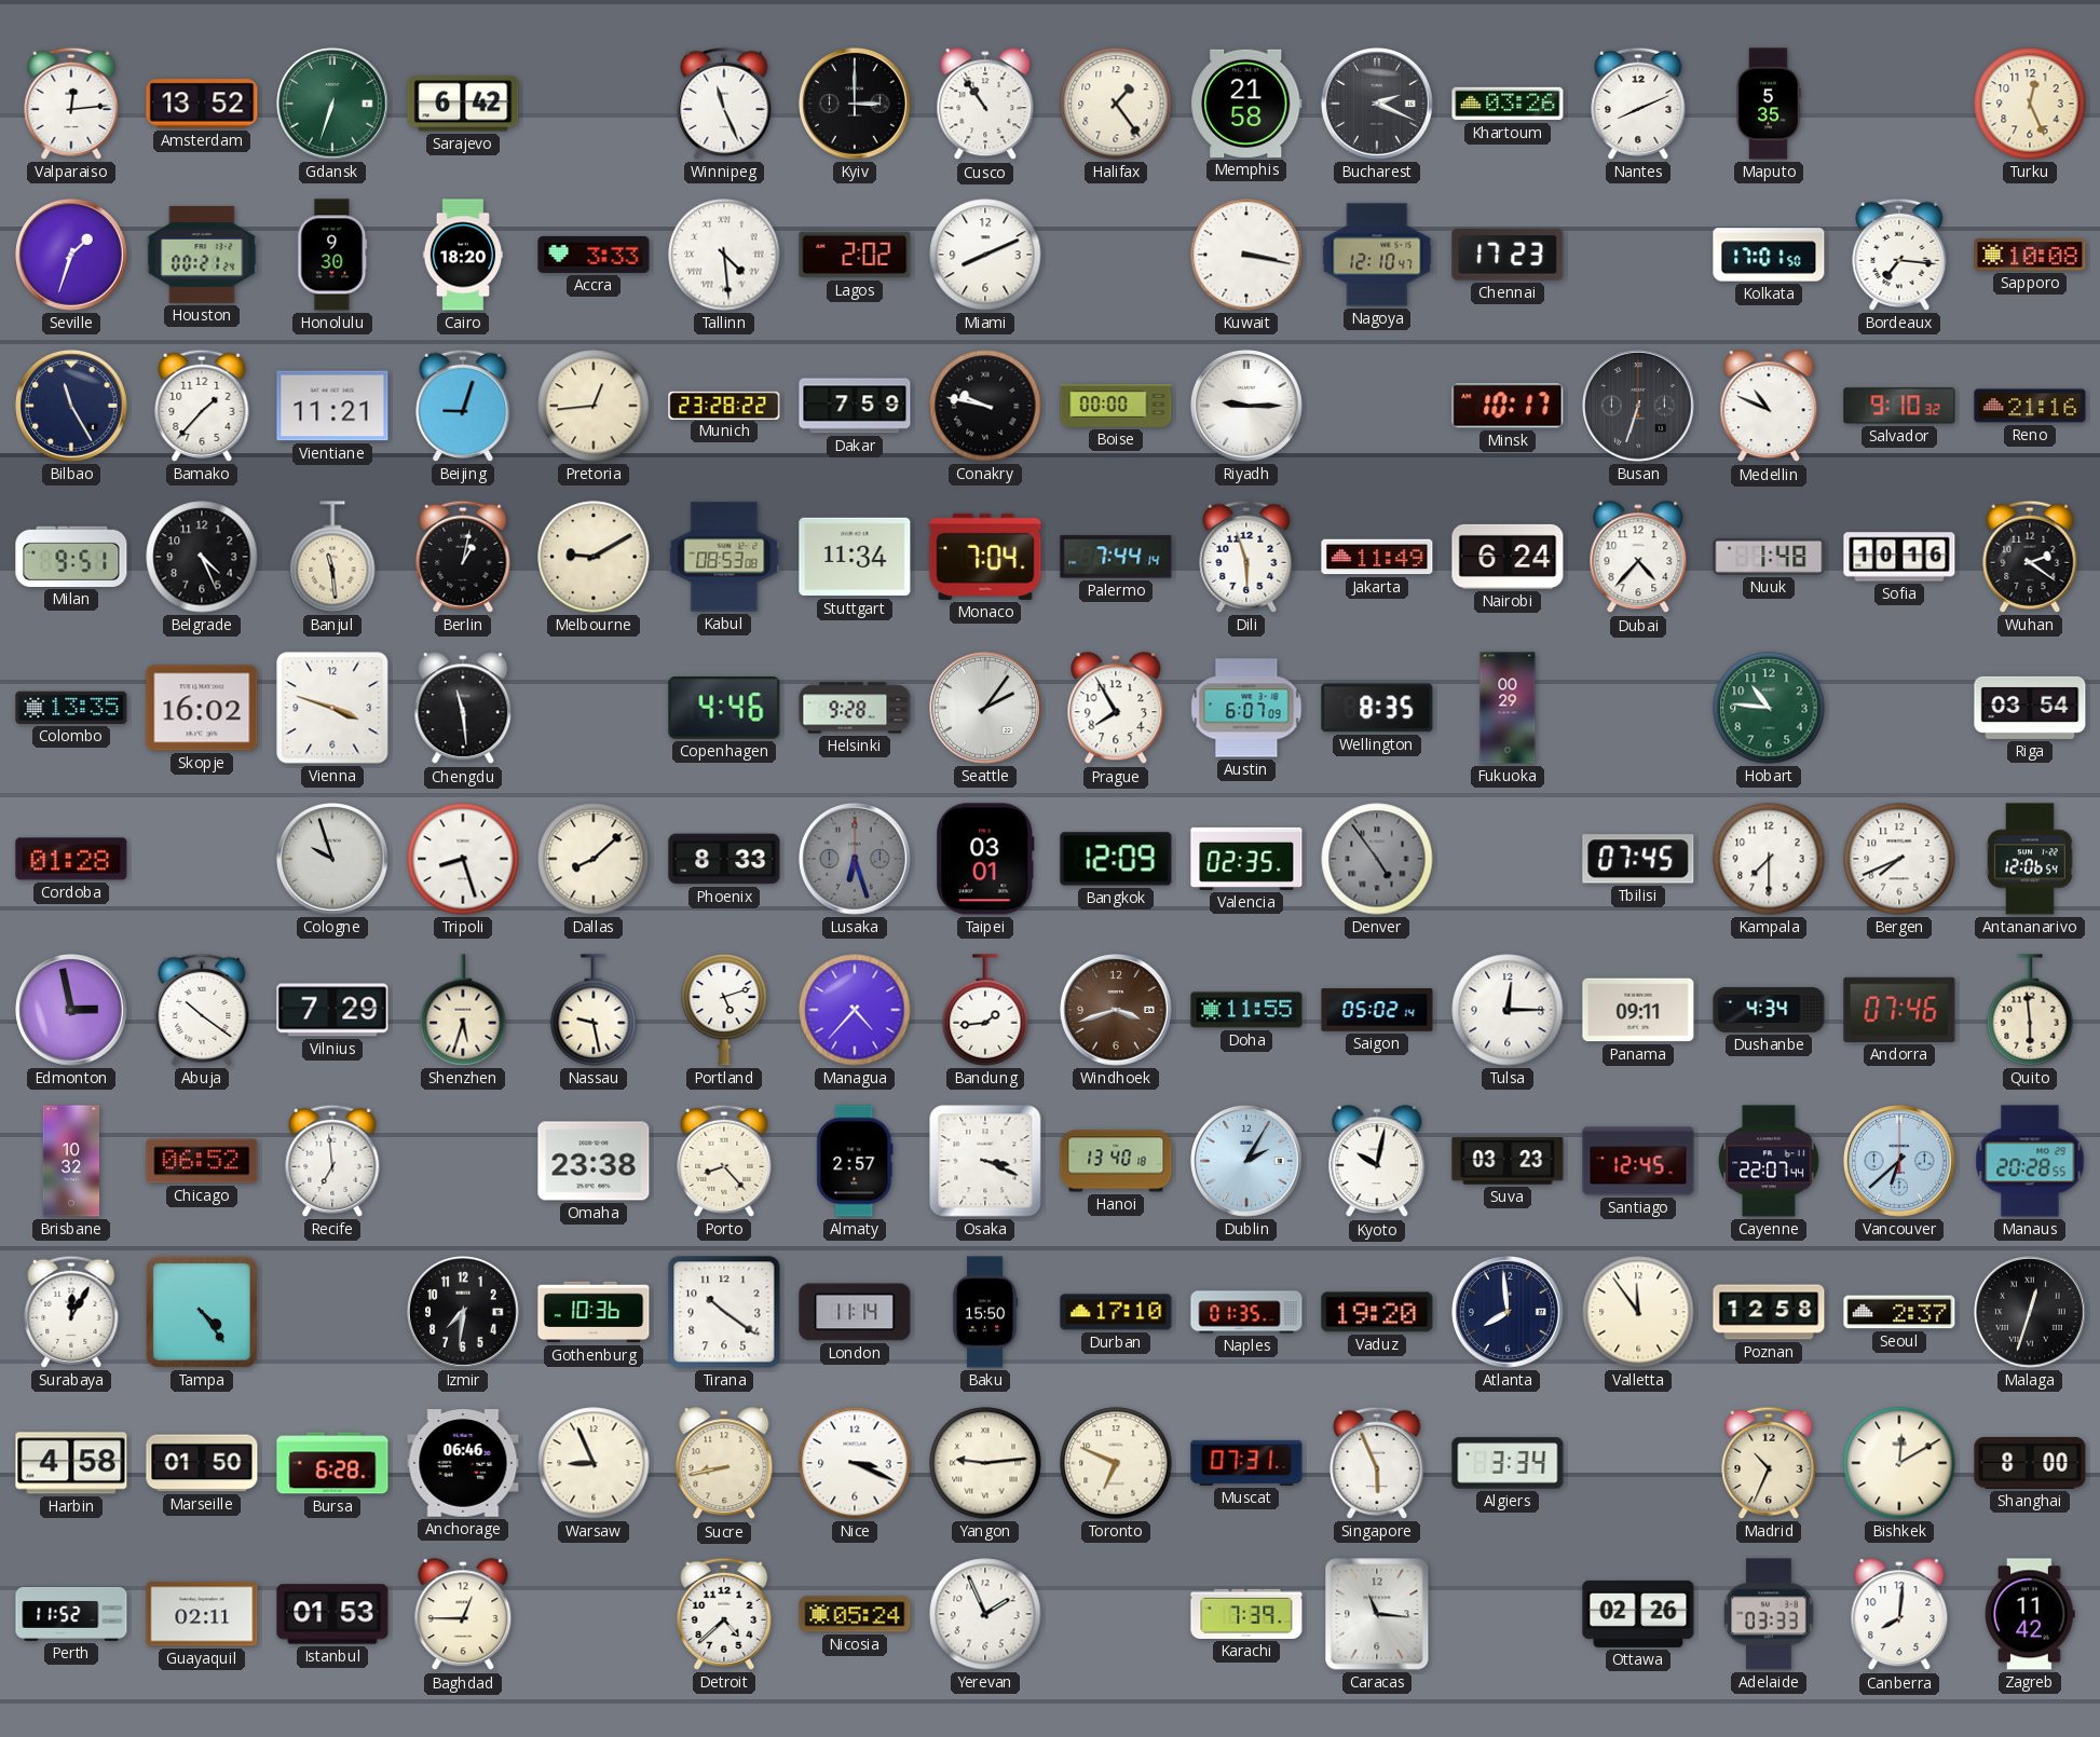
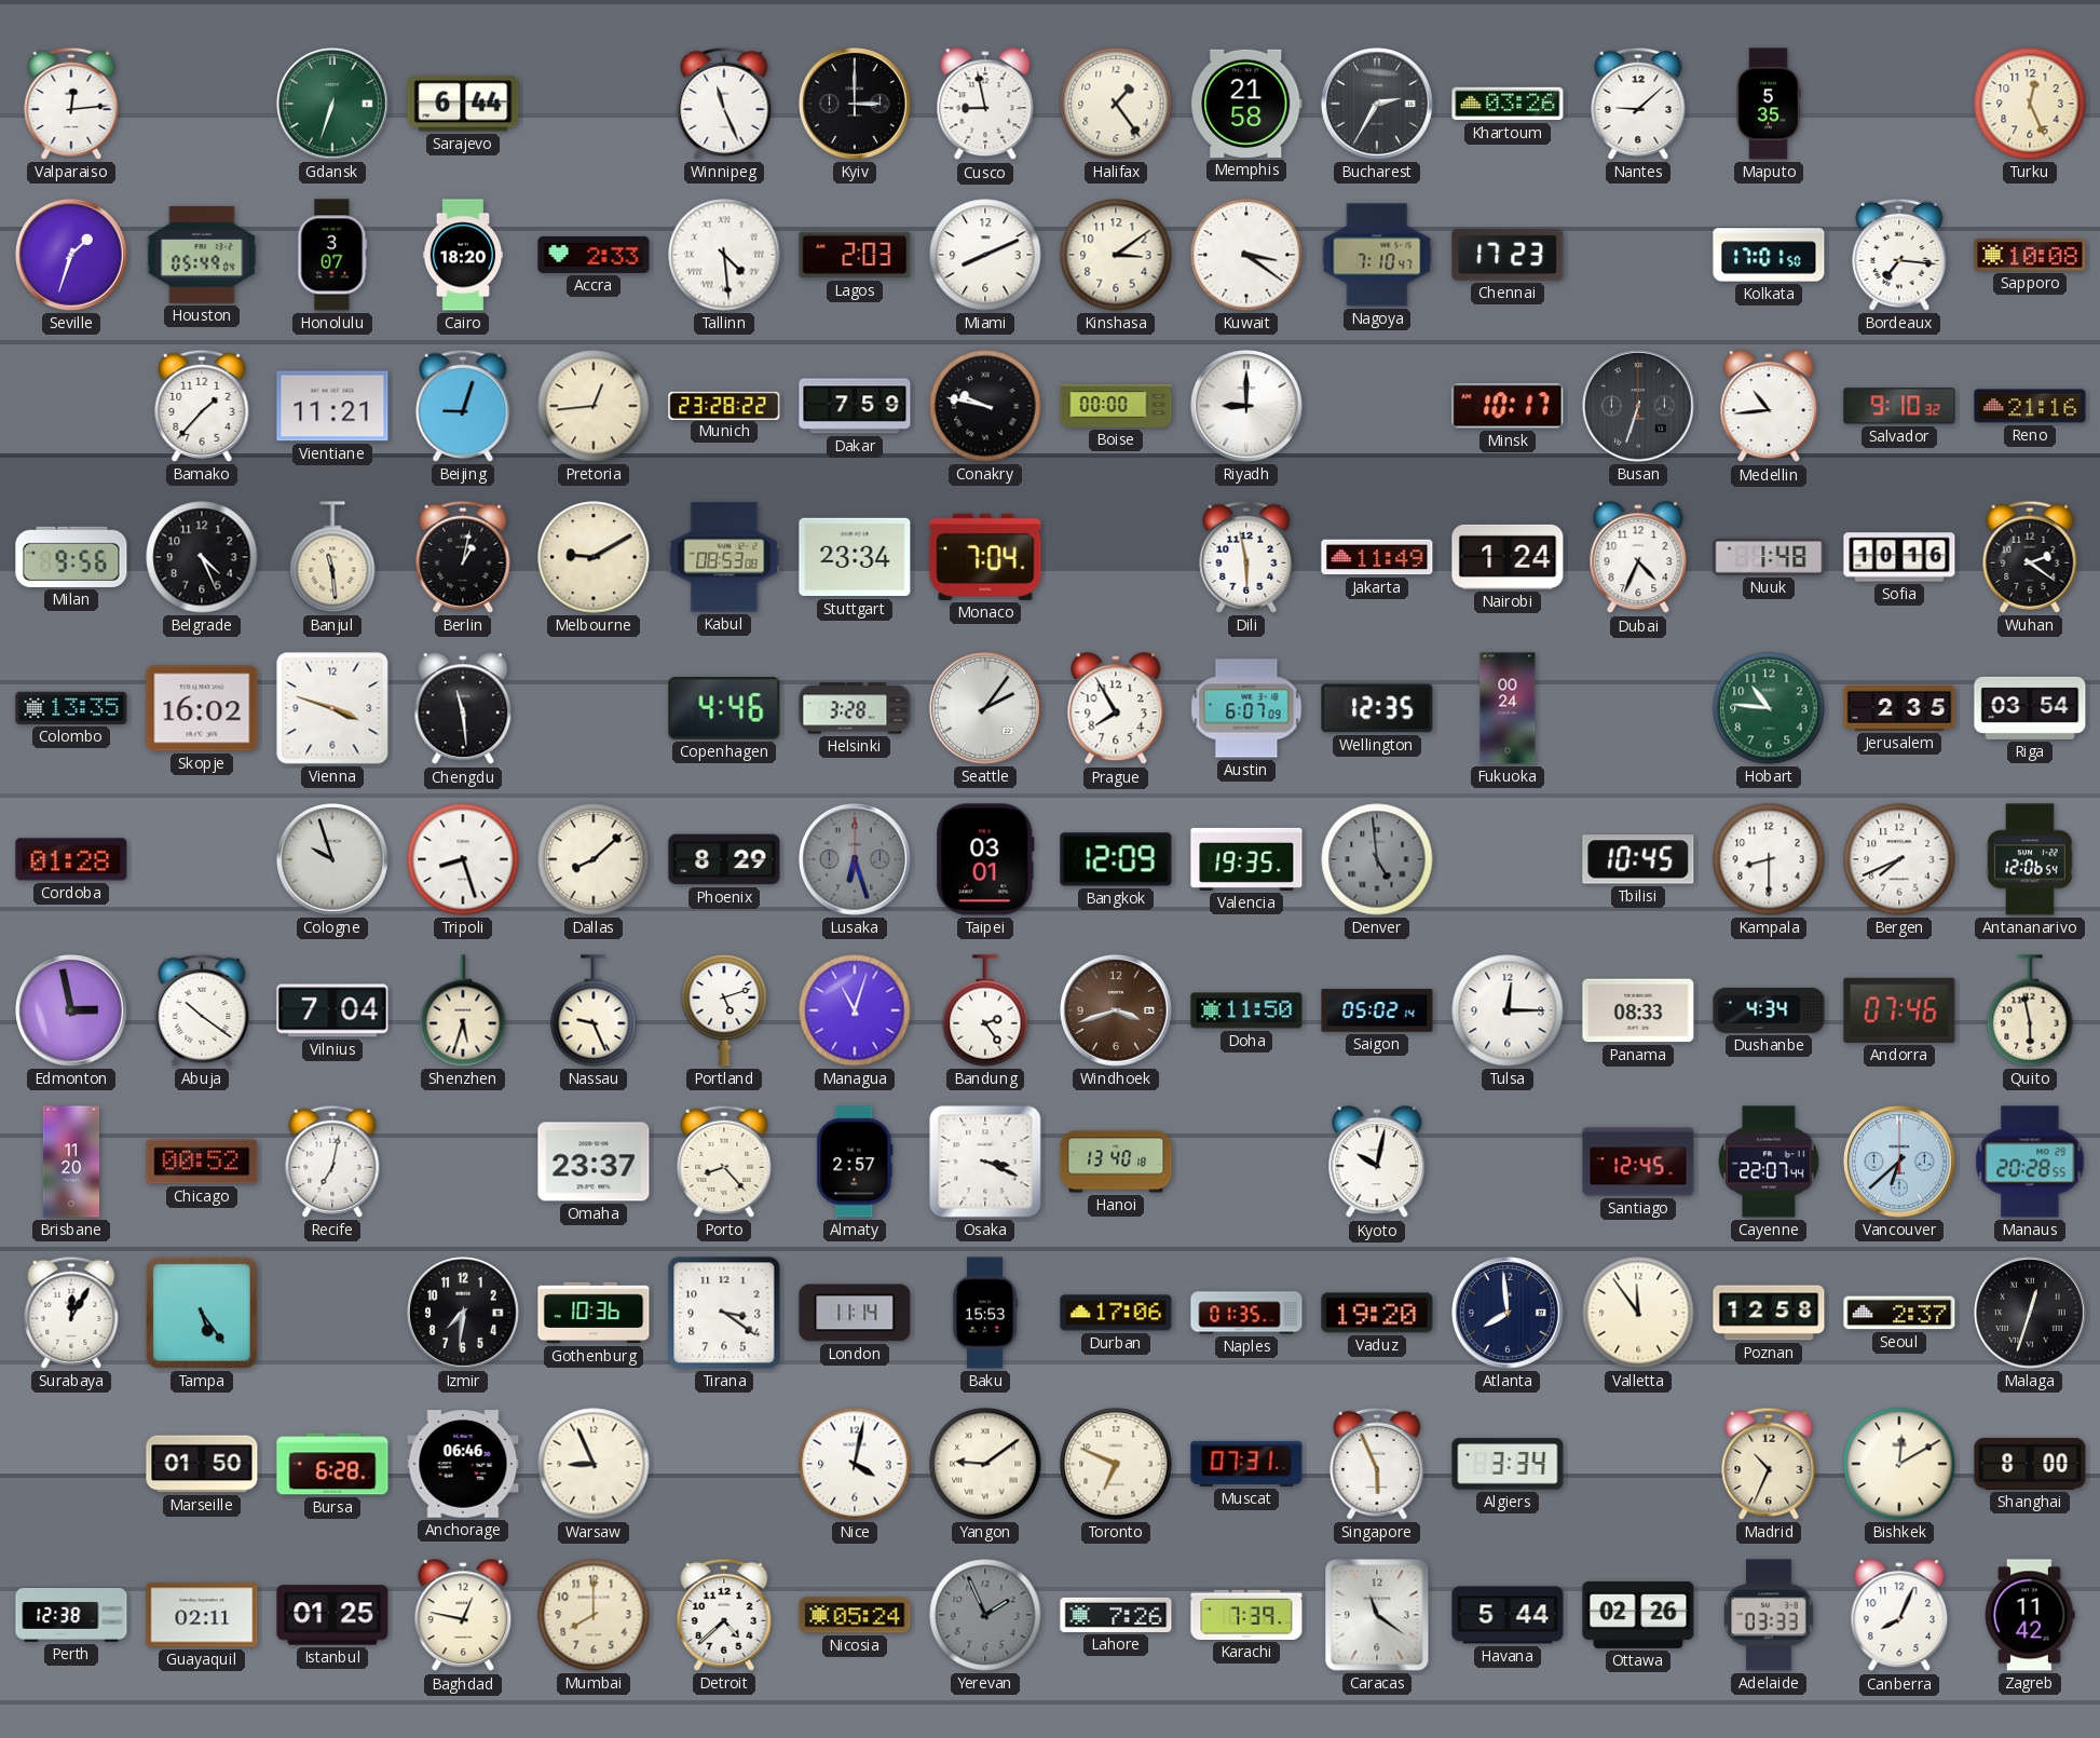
Amsterdam: 13:52 -> none (202, 104)
Sarajevo: 6:42 -> 6:44 (463, 104)
Cusco: 10:54 -> 8:58 (985, 105)
Bucharest: 2:19 -> 2:35 (1378, 105)
Nantes: 8:11 -> 9:08 (1638, 104)
Houston: 00:21 -> 05:49 (202, 255)
Honolulu: 9:30 -> 3:07 (332, 255)
Accra: 3:33 -> 2:33 (594, 255)
Lagos: 2:02 -> 2:03 (855, 255)
Kinshasa: none -> 3:09 (1116, 255)
Kuwait: 3:17 -> 3:21 (1246, 255)
Nagoya: 12:10 -> 7:10 (1377, 255)
Bilbao: 11:25 -> none (72, 407)
Riyadh: 9:15 -> 9:00 (1247, 407)
Medellin: 10:49 -> 10:44 (1769, 407)
Milan: 9:51 -> 9:56 (71, 557)
Stuttgart: 11:34 -> 23:34 (855, 557)
Palermo: 7:44 -> none (1116, 557)
Dili: 5:57 -> 5:58 (1246, 557)
Nairobi: 6:24 -> 1:24 (1508, 557)
Dubai: 4:37 -> 4:34 (1638, 558)
Helsinki: 9:28 -> 3:28 (855, 708)
Wellington: 8:35 -> 12:35 (1377, 708)
Fukuoka: 00:29 -> 00:24 (1508, 708)
Jerusalem: none -> 2:35 (1899, 709)
Phoenix: 8:33 -> 8:29 (724, 859)
Valencia: 02:35 -> 19:35 (1246, 859)
Denver: 4:54 -> 4:59 (1377, 859)
Tbilisi: 07:45 -> 10:45 (1638, 859)
Kampala: 7:30 -> 8:30 (1769, 859)
Vilnius: 7:29 -> 7:04 (332, 1010)
Nassau: 9:28 -> 9:26 (594, 1010)
Managua: 4:37 -> 11:03 (855, 1010)
Bandung: 1:44 -> 2:24 (985, 1010)
Doha: 11:55 -> 11:50 (1246, 1010)
Panama: 09:11 -> 08:33 (1638, 1010)
Quito: 5:59 -> 5:58 (2030, 1010)
Brisbane: 10:32 -> 11:20 (71, 1162)
Chicago: 06:52 -> 00:52 (202, 1162)
Recife: 6:59 -> 7:02 (332, 1162)
Omaha: 23:38 -> 23:37 (594, 1162)
Dublin: 2:05 -> none (1247, 1162)
Suva: 03:23 -> none (1508, 1161)
Tampa: 4:24 -> 5:24 (202, 1313)
Tirana: 10:21 -> 3:21 (724, 1313)
Baku: 15:50 -> 15:53 (985, 1313)
Durban: 17:10 -> 17:06 (1116, 1313)
Harbin: 4:58 -> none (71, 1463)
Sucre: 8:43 -> none (724, 1464)
Nice: 3:19 -> 4:02 (855, 1464)
Yangon: 9:14 -> 9:09 (985, 1464)
Perth: 11:52 -> 12:38 (71, 1616)
Istanbul: 01:53 -> 01:25 (332, 1615)
Baghdad: 12:45 -> 12:47 (463, 1616)
Mumbai: none -> 8:00 (594, 1615)
Yerevan dial: white -> grey (985, 1615)
Lahore: none -> 7:26 (1116, 1615)
Caracas: 11:16 -> 11:21 (1377, 1615)
Havana: none -> 5:44 (1508, 1615)
Canberra: 8:01 -> 8:04 (1899, 1616)
